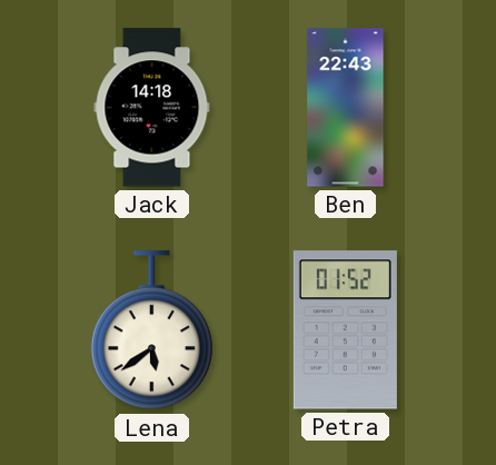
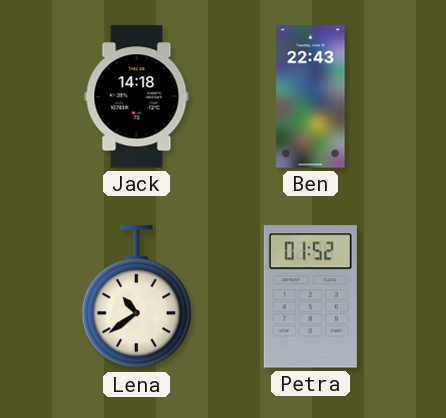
Lena: 5:39 -> 10:39 (136, 297)
